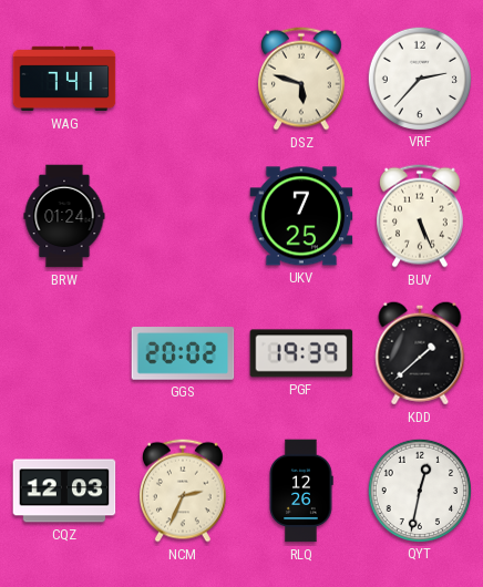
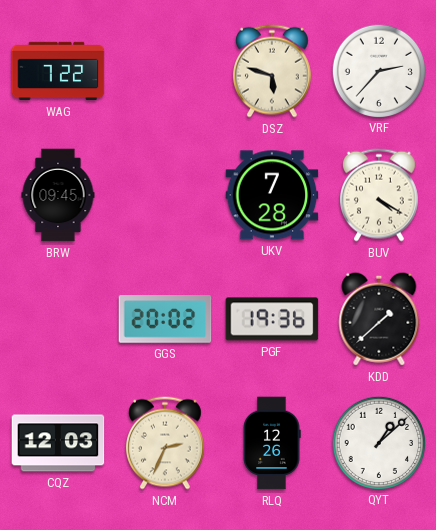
WAG: 7:41 -> 7:22 (58, 71)
BRW: 01:24 -> 09:45 (58, 195)
UKV: 7:25 -> 7:28 (272, 195)
BUV: 5:26 -> 4:20 (379, 195)
PGF: 19:39 -> 19:36 (272, 319)
QYT: 12:32 -> 1:08 (378, 442)
